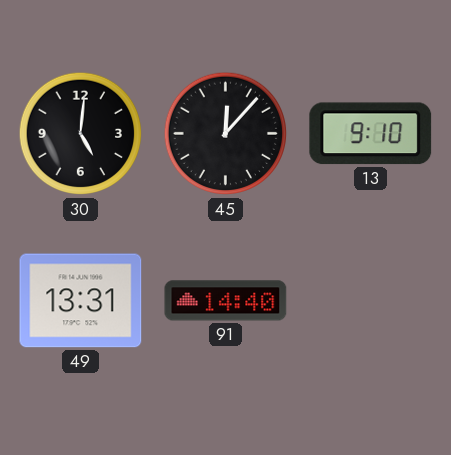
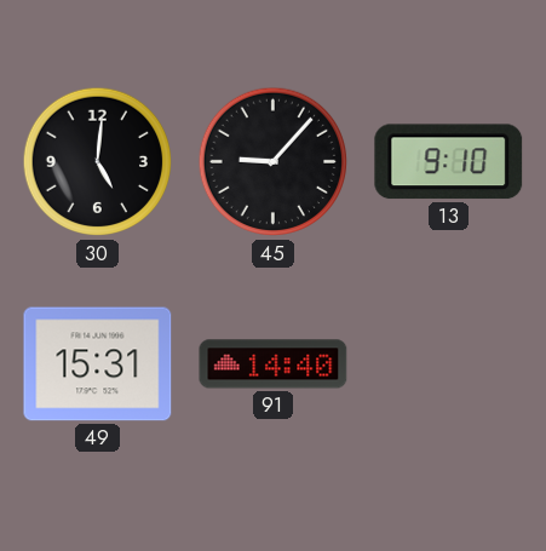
45: 12:07 -> 9:07 (274, 162)
49: 13:31 -> 15:31 (98, 365)
